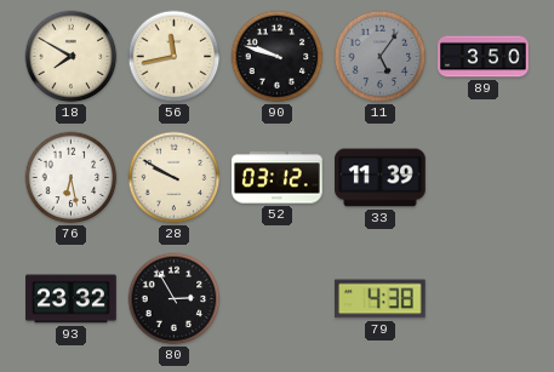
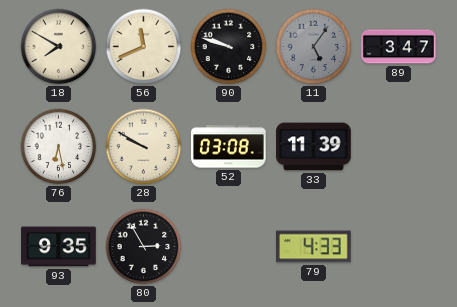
56: 11:43 -> 11:41 (144, 47)
89: 3:50 -> 3:47 (399, 47)
52: 03:12 -> 03:08 (229, 147)
93: 23:32 -> 9:35 (59, 247)
79: 4:38 -> 4:33 (314, 247)
